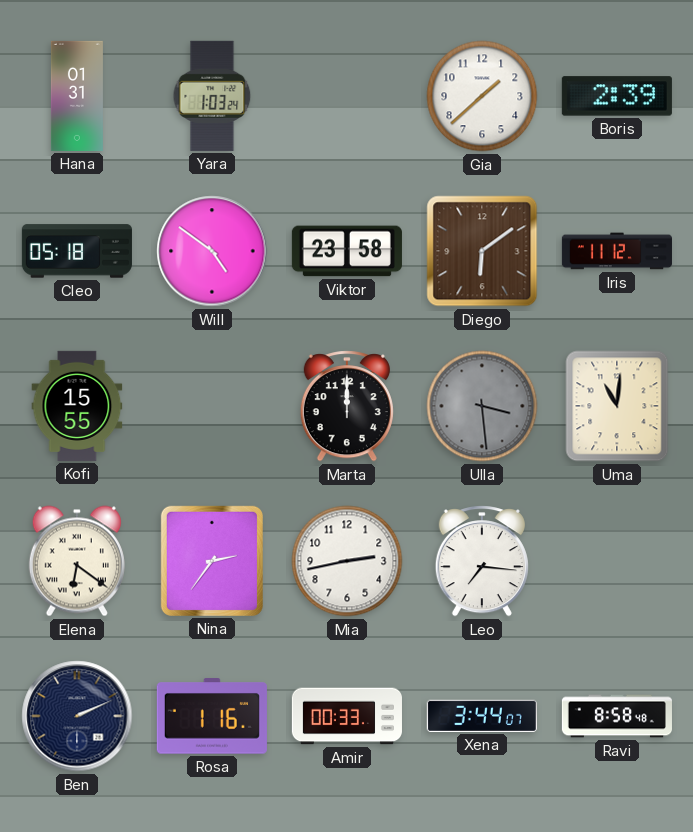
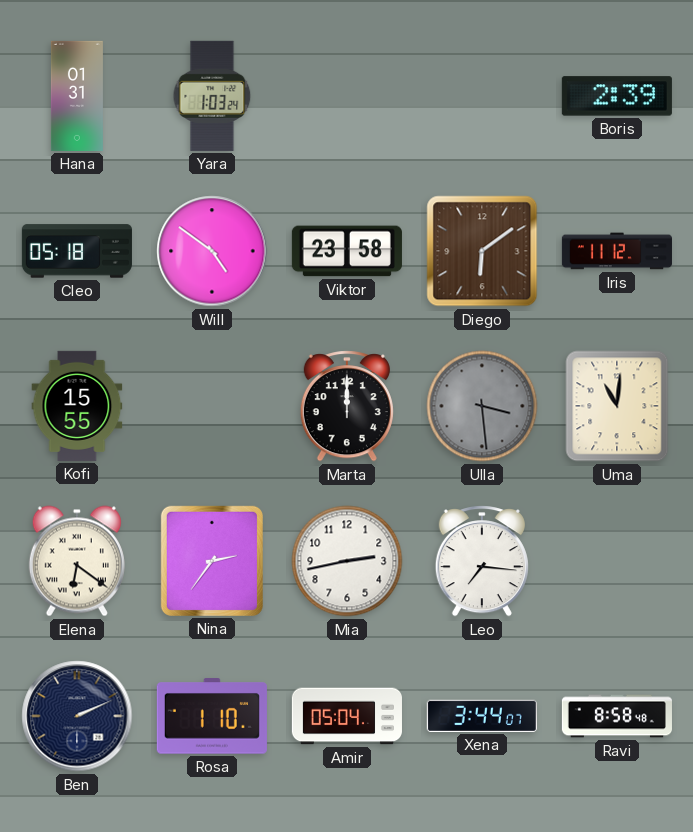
Gia: 1:38 -> none (482, 96)
Rosa: 1:16 -> 1:10 (212, 716)
Amir: 00:33 -> 05:04 (347, 716)
